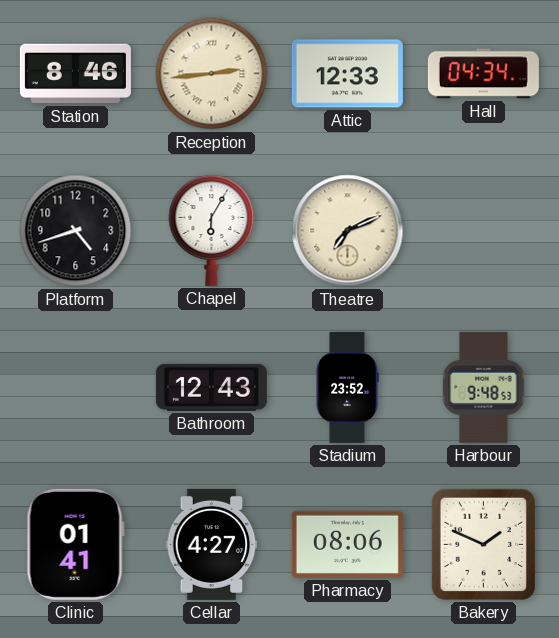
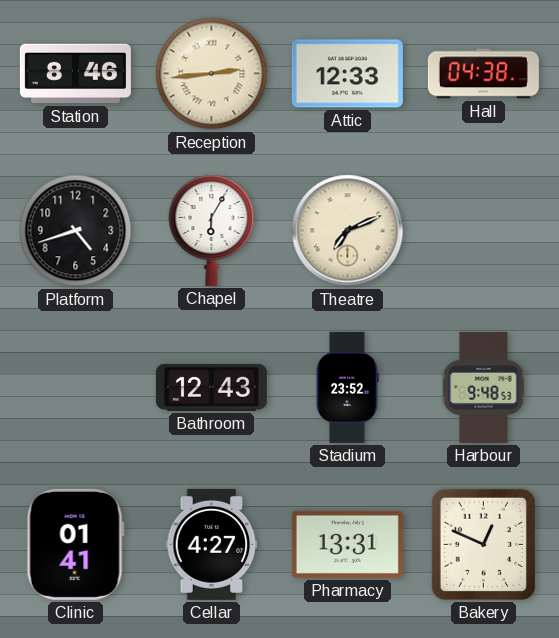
Hall: 04:34 -> 04:38 (483, 74)
Pharmacy: 08:06 -> 13:31 (347, 544)
Bakery: 1:49 -> 12:49 (483, 544)
